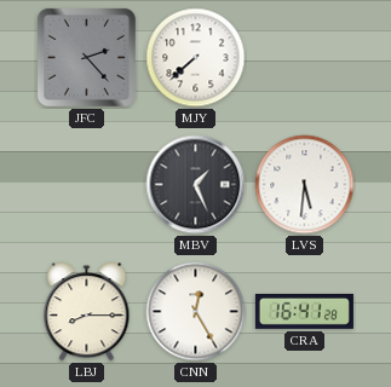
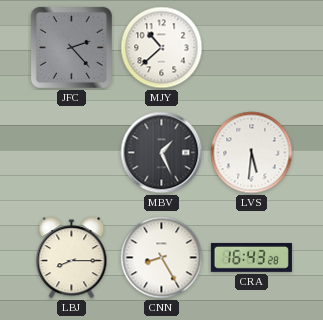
MJY: 7:38 -> 10:38 (162, 48)
CNN: 12:25 -> 8:25 (162, 258)
CRA: 16:41 -> 16:43 (251, 257)
